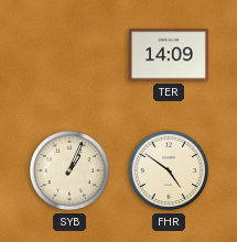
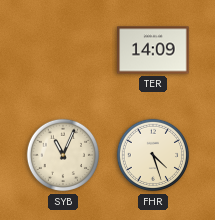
SYB: 1:04 -> 11:04 (63, 155)
FHR: 4:51 -> 4:27 (153, 155)
